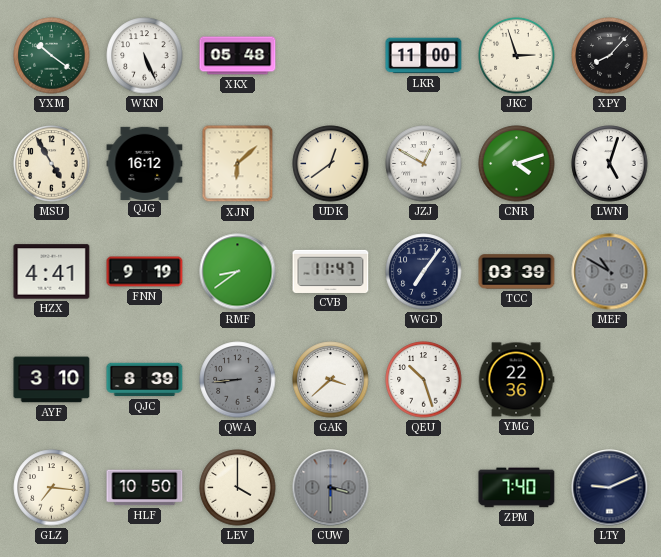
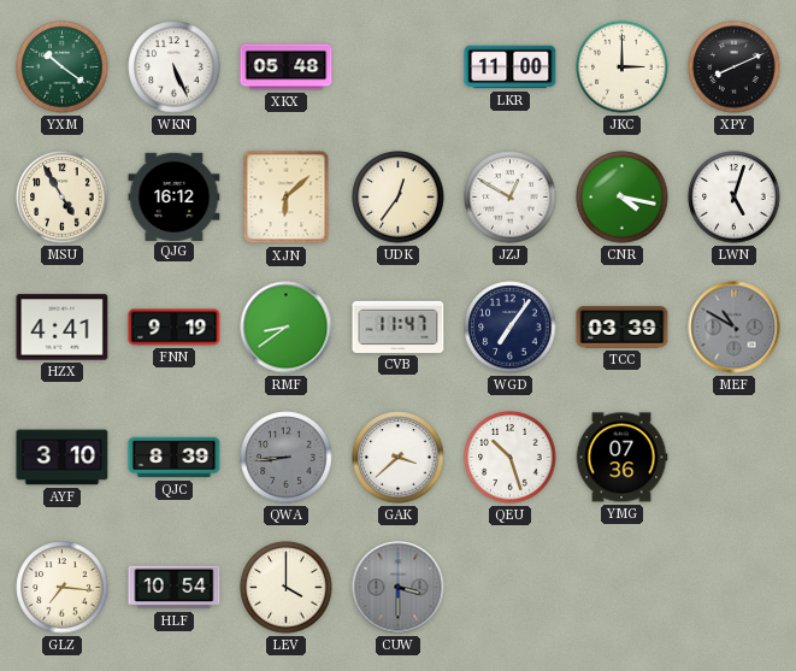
JKC: 2:57 -> 3:00 (623, 67)
XPY: 8:07 -> 8:11 (735, 67)
UDK: 12:39 -> 12:36 (399, 198)
CNR: 4:12 -> 4:17 (623, 198)
YMG: 22:36 -> 07:36 (621, 458)
HLF: 10:50 -> 10:54 (175, 588)
ZPM: 7:40 -> none (517, 488)
LTY: 9:11 -> none (610, 488)
